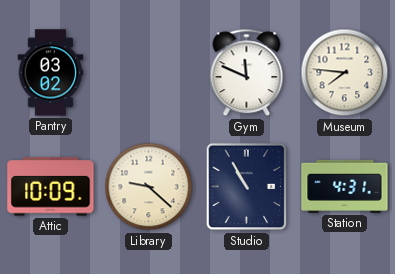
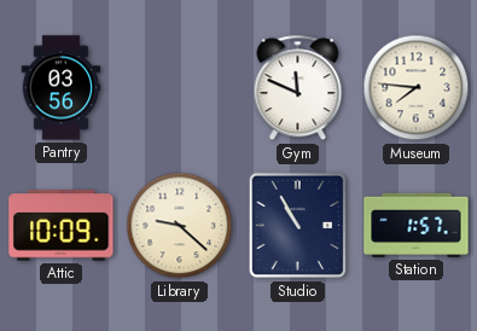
Pantry: 03:02 -> 03:56 (62, 88)
Station: 4:31 -> 1:57 (417, 225)
